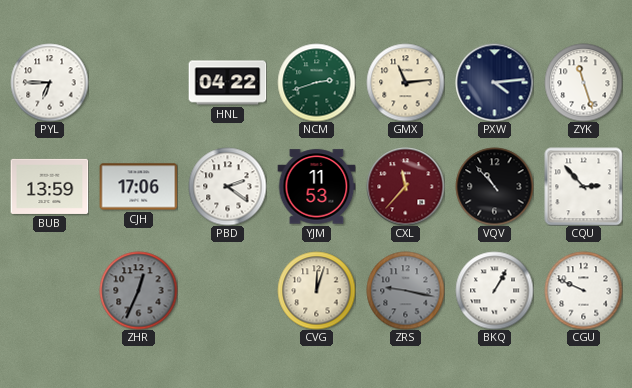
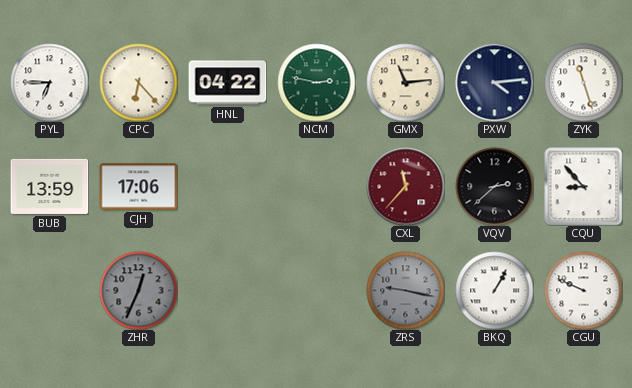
CPC: none -> 6:23 (138, 82)
NCM: 2:42 -> 2:47 (316, 82)
PBD: 2:21 -> none (227, 186)
YJM: 11:53 -> none (316, 187)
VQV: 10:53 -> 2:38 (494, 186)
CQU: 2:53 -> 8:53 (583, 186)
CVG: 12:03 -> none (316, 290)
